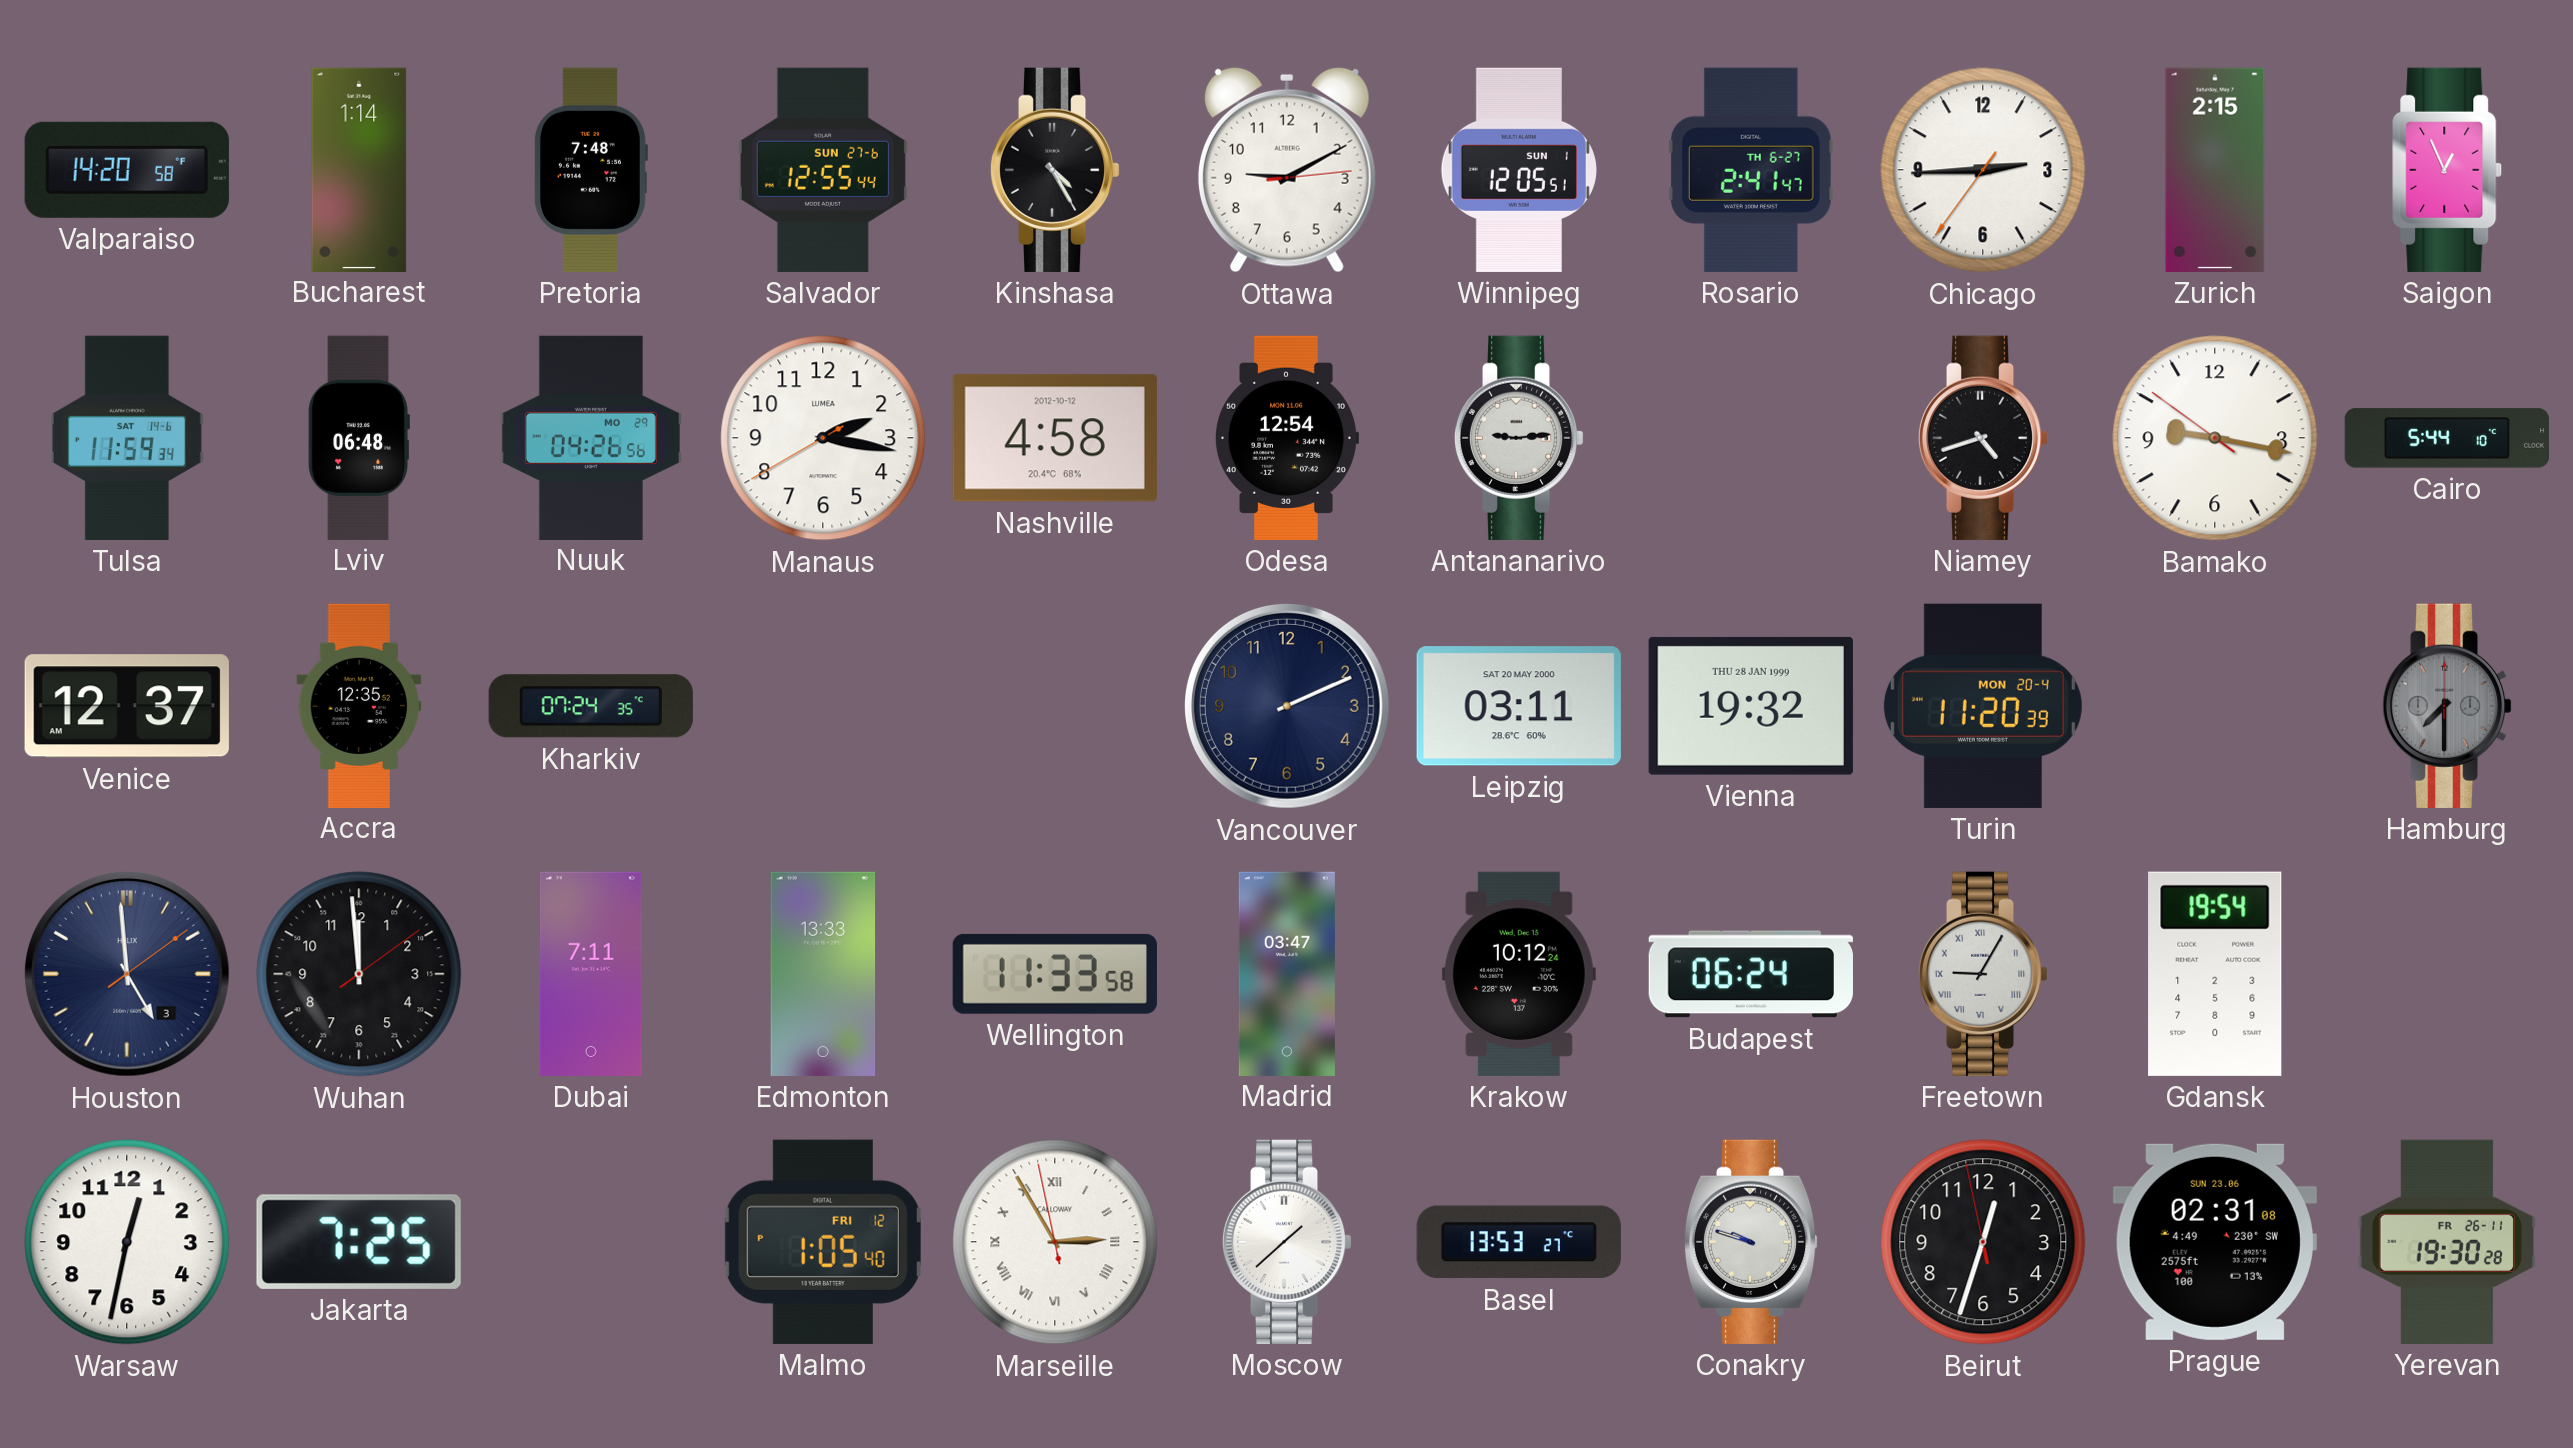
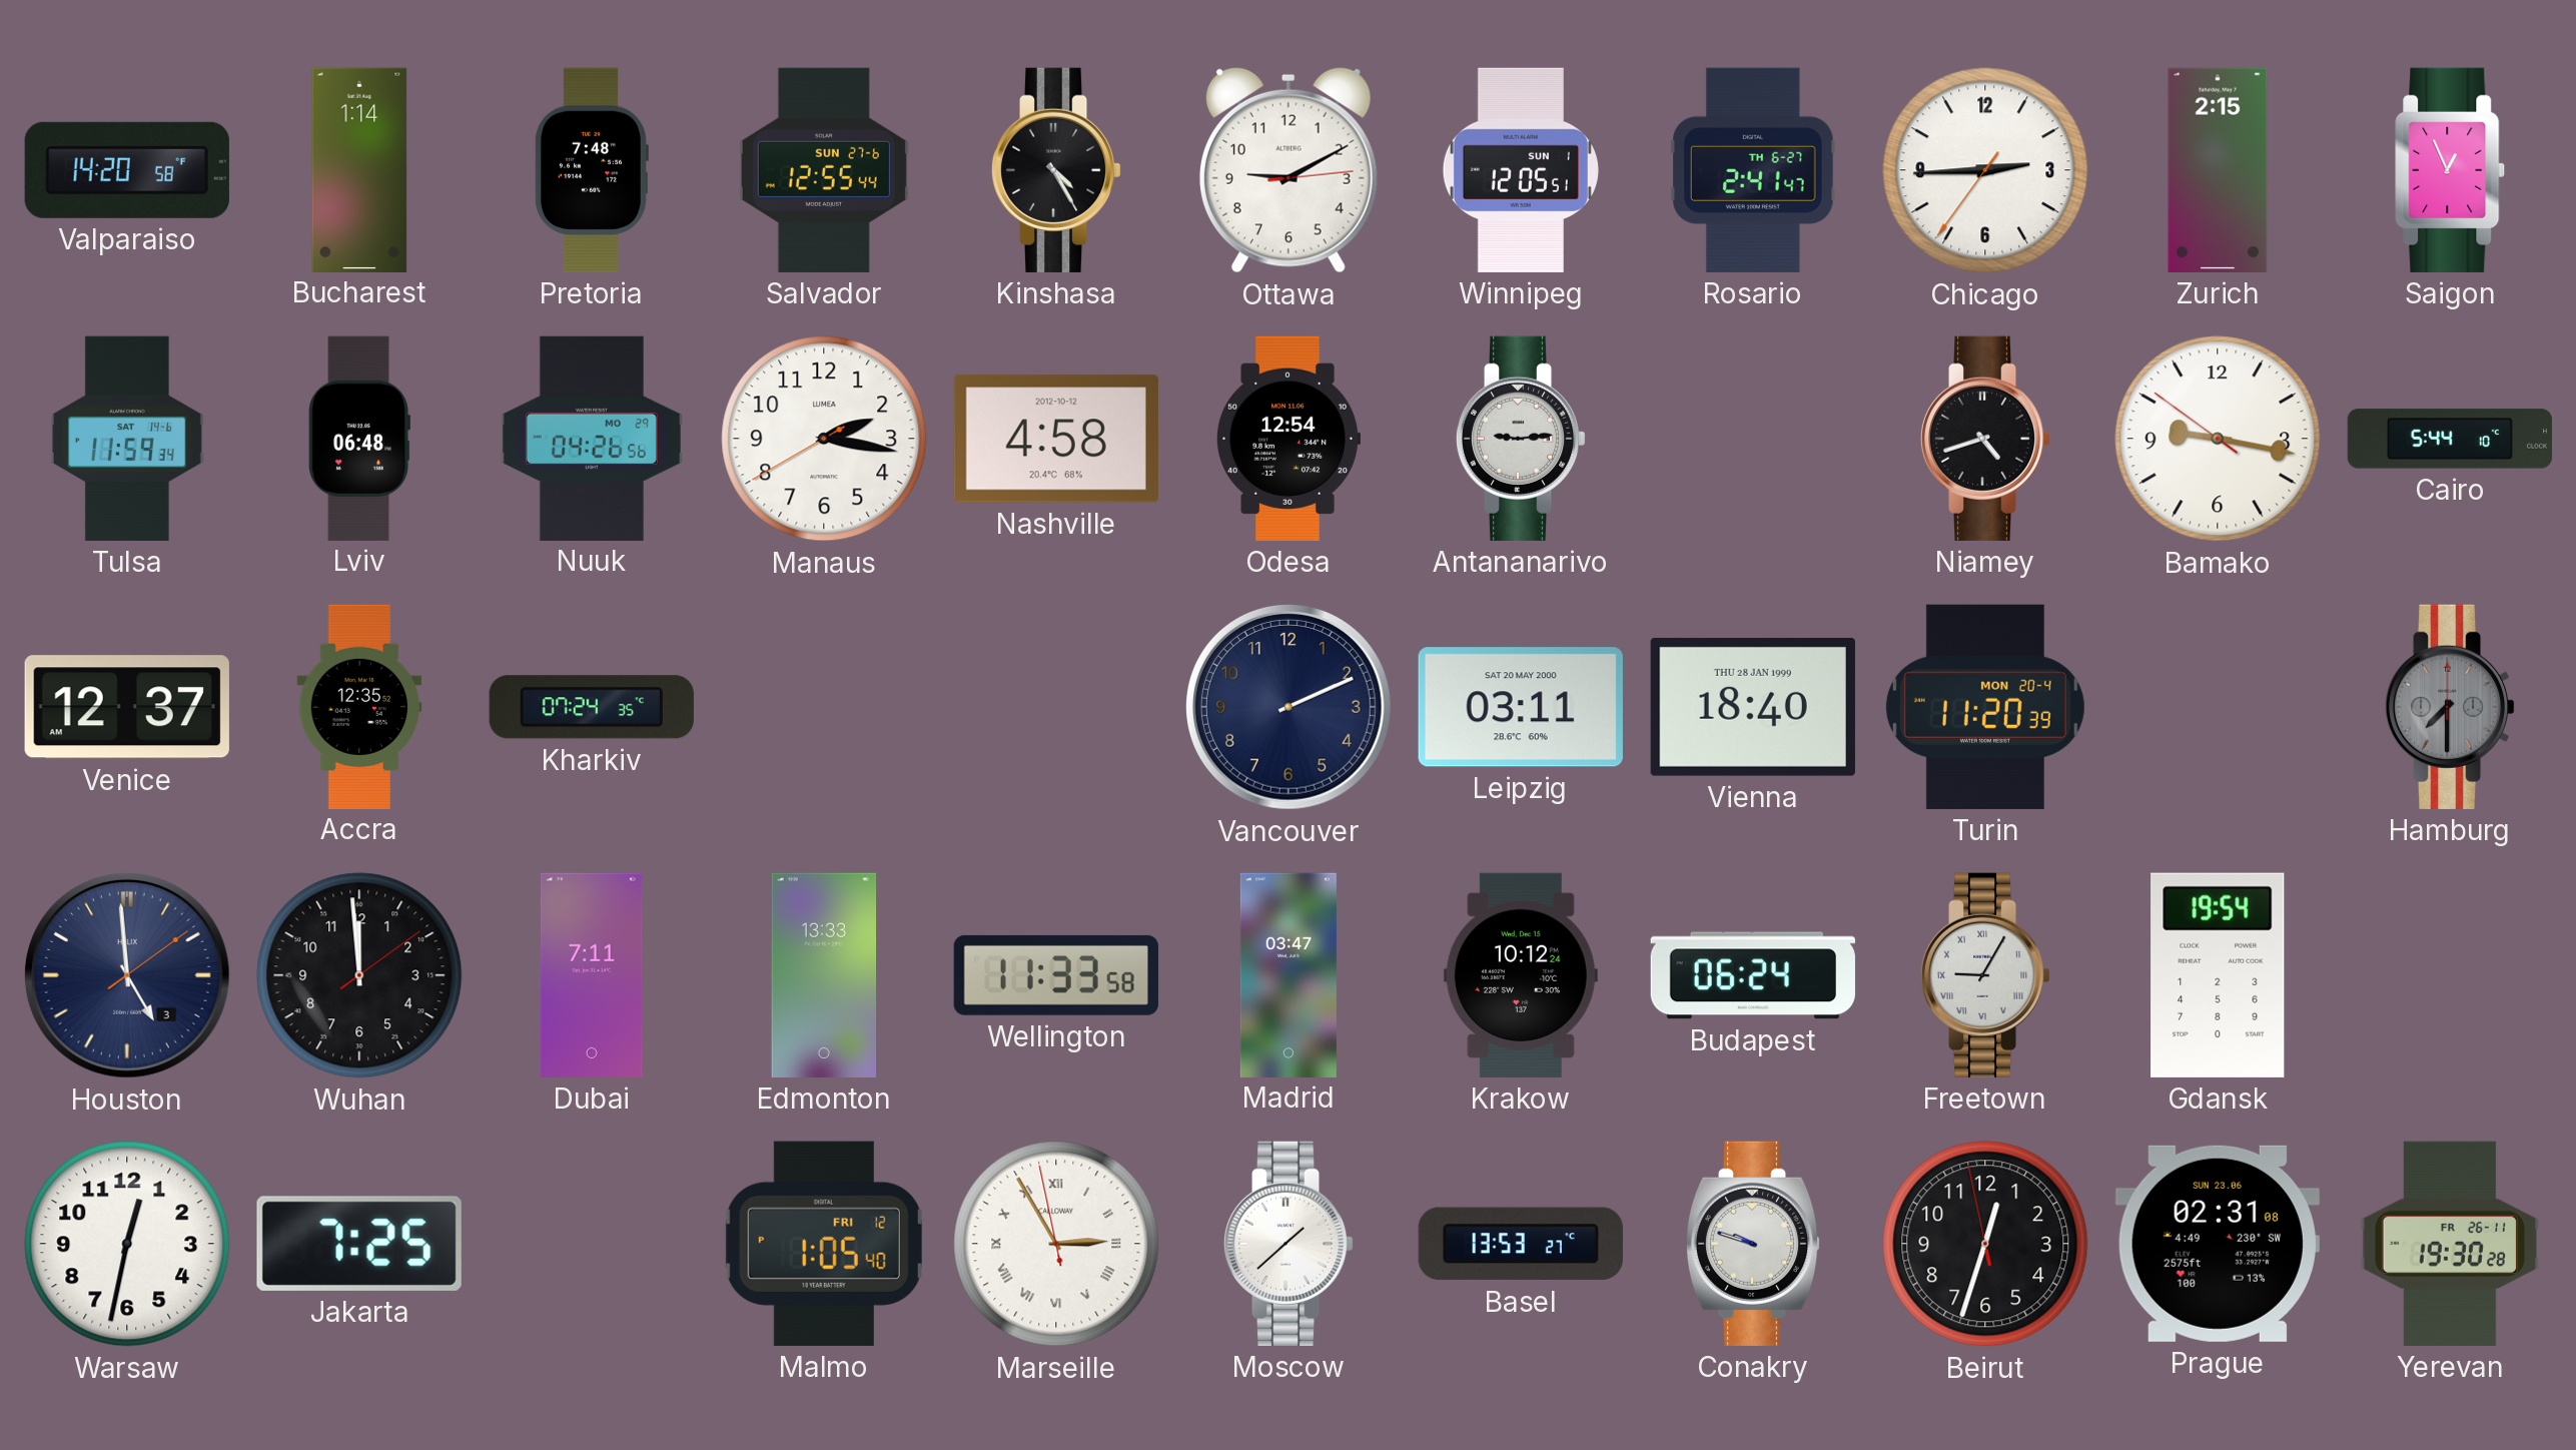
Vienna: 19:32 -> 18:40 (1753, 707)
